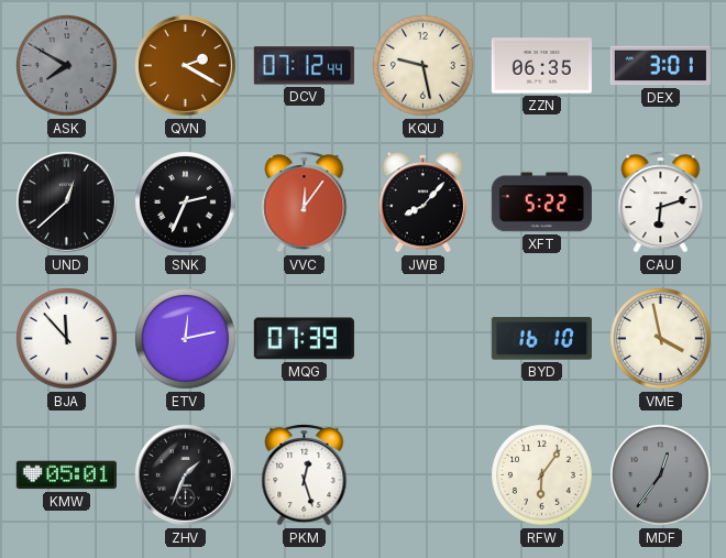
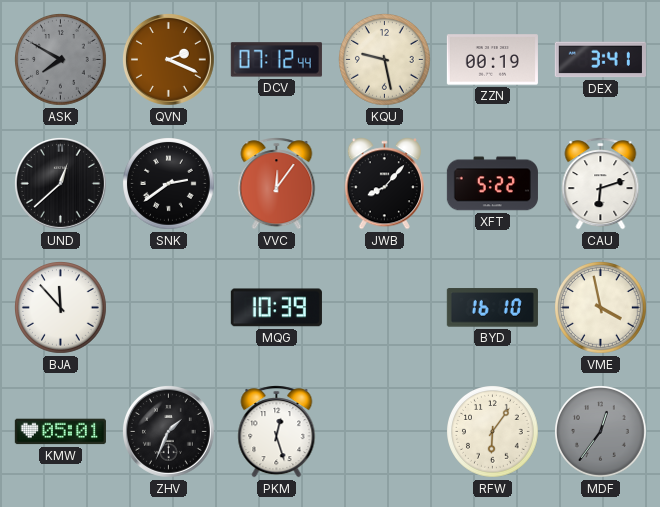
QVN: 2:20 -> 2:19 (168, 59)
ZZN: 06:35 -> 00:19 (492, 60)
DEX: 3:01 -> 3:41 (600, 60)
SNK: 2:34 -> 2:39 (169, 184)
ETV: 12:13 -> none (186, 339)
MQG: 07:39 -> 10:39 (276, 308)
